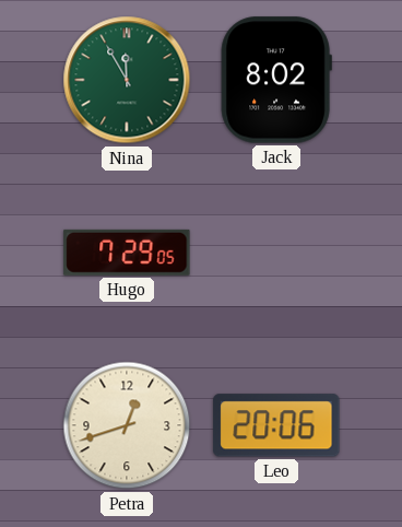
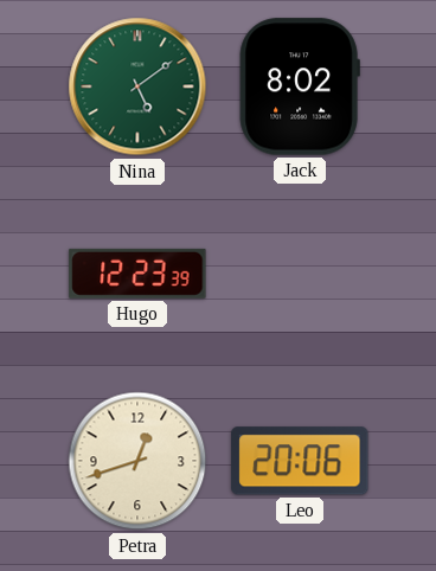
Nina: 11:55 -> 5:09 (137, 86)
Hugo: 7:29 -> 12:23 (137, 274)
